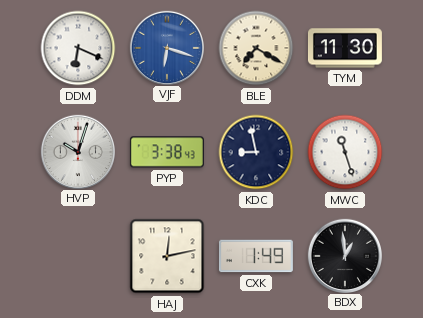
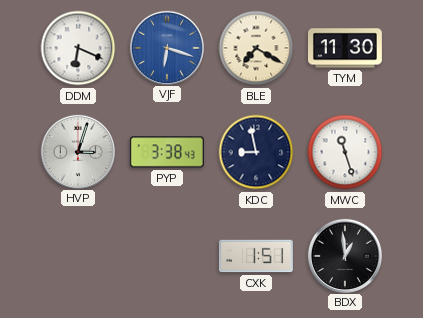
HVP: 10:03 -> 3:03 (77, 151)
HAJ: 12:13 -> none (167, 256)
CXK: 1:49 -> 1:51 (256, 256)
